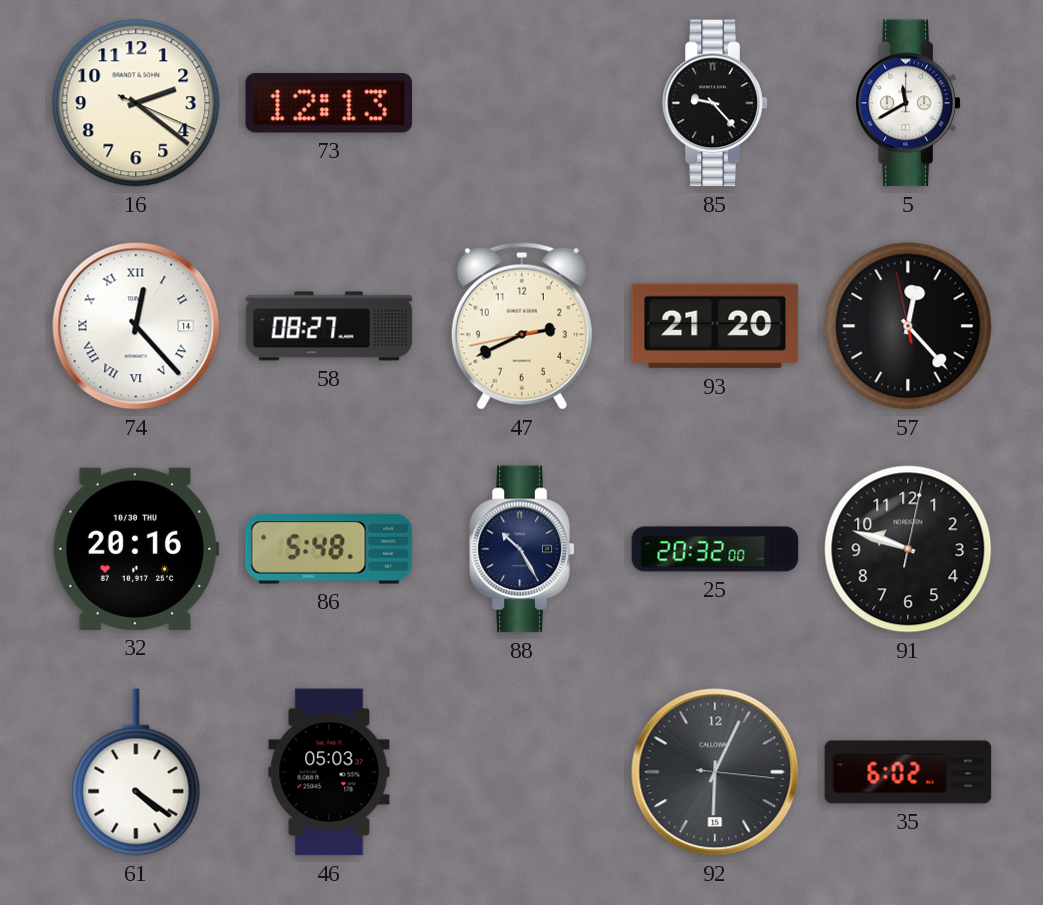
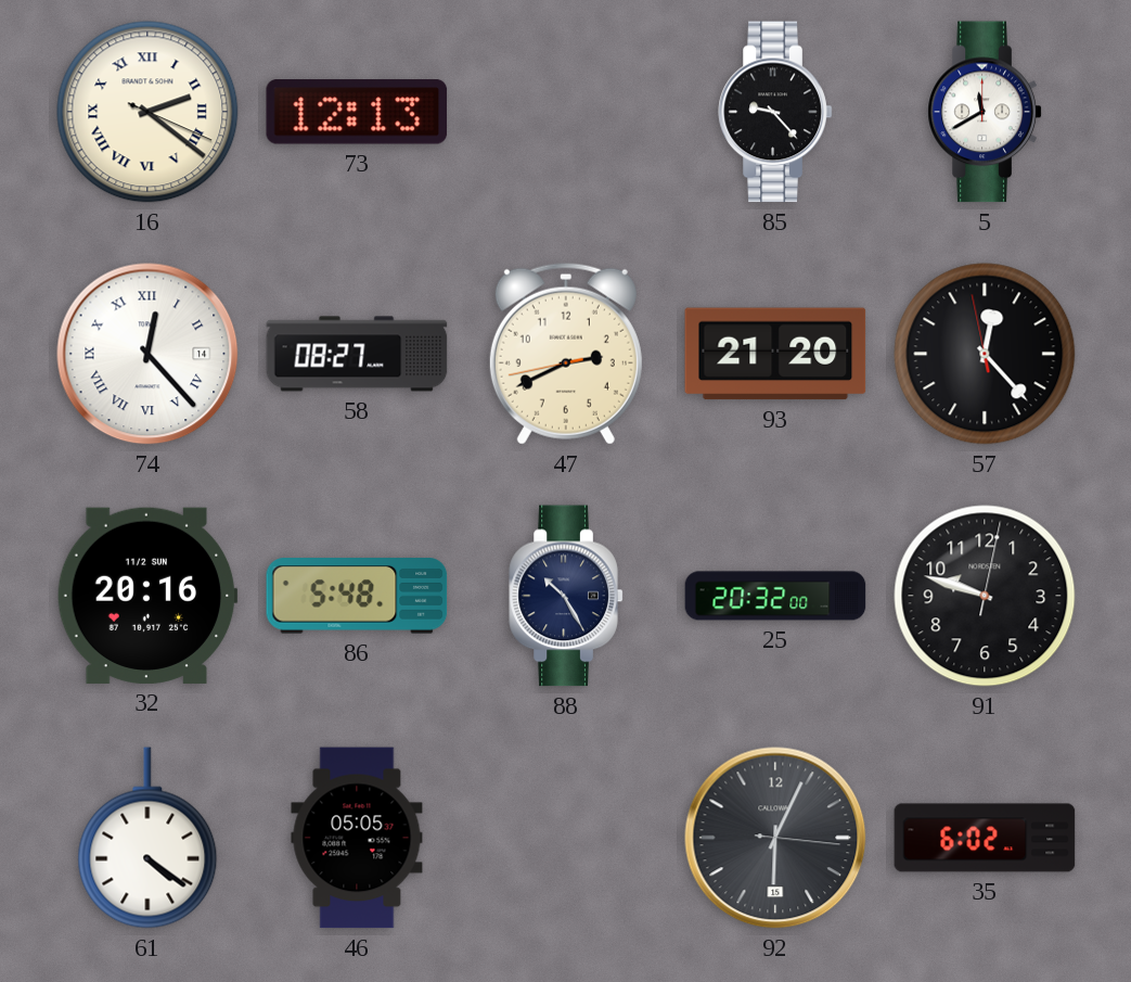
16 numerals: Arabic -> Roman (147, 112)
32 date: 10/30 THU -> 11/2 SUN (147, 596)
46: 05:03 -> 05:05 (357, 838)
